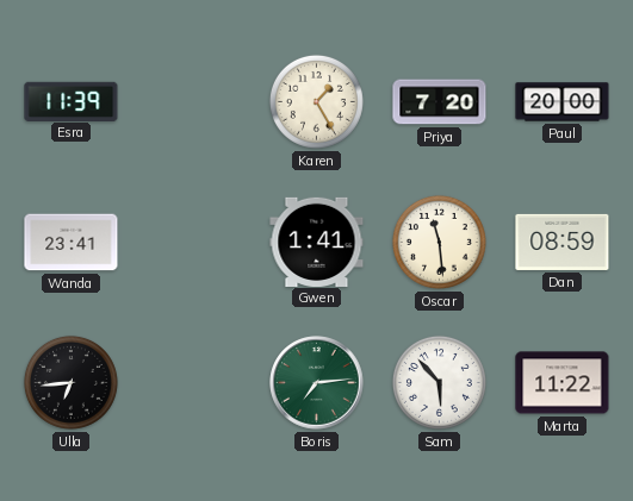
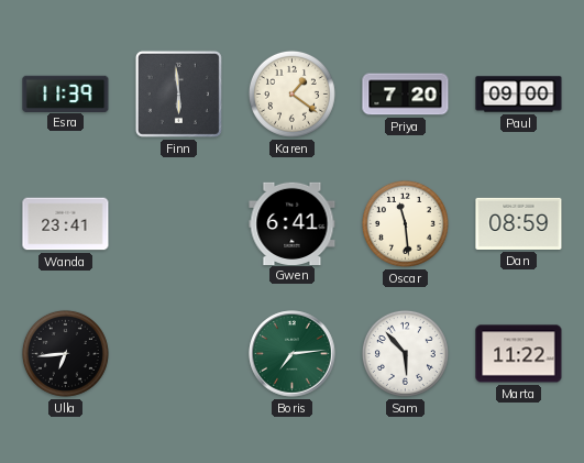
Finn: none -> 5:59 (178, 93)
Karen: 1:25 -> 1:21 (291, 93)
Paul: 20:00 -> 09:00 (519, 95)
Gwen: 1:41 -> 6:41 (293, 223)
